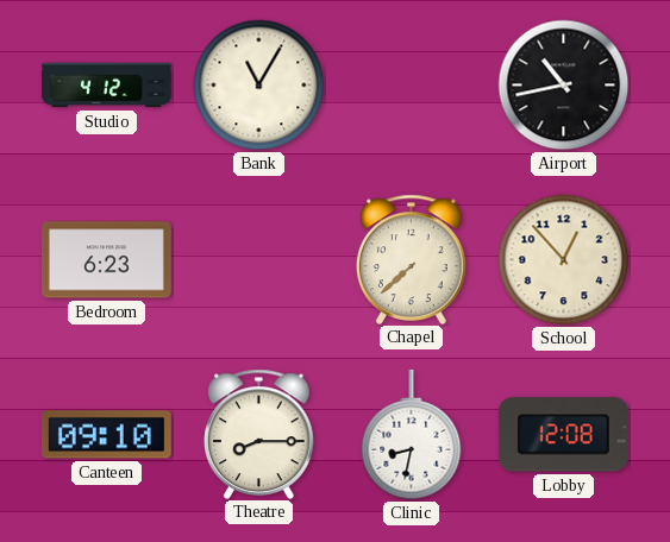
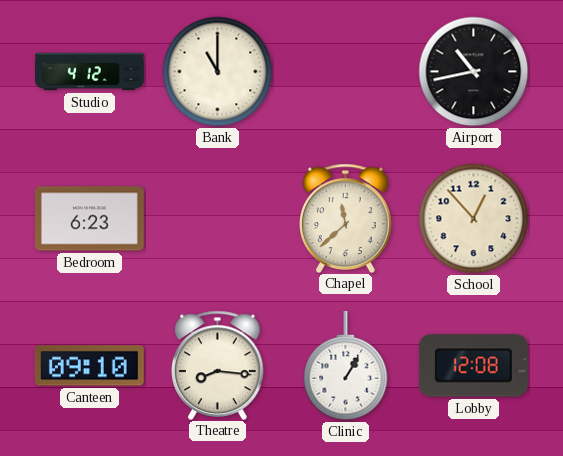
Bank: 11:05 -> 11:00 (218, 72)
Chapel: 7:38 -> 11:38 (346, 218)
Theatre: 8:15 -> 8:16 (218, 365)
Clinic: 8:32 -> 1:05 (346, 366)
